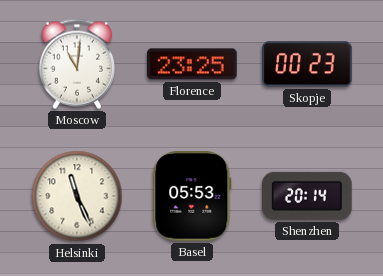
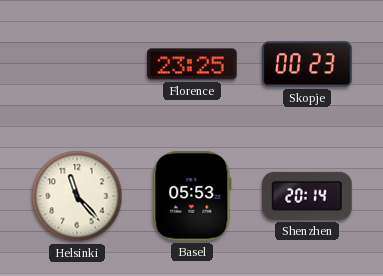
Moscow: 11:01 -> none (77, 64)
Helsinki: 11:26 -> 11:23 (77, 196)
